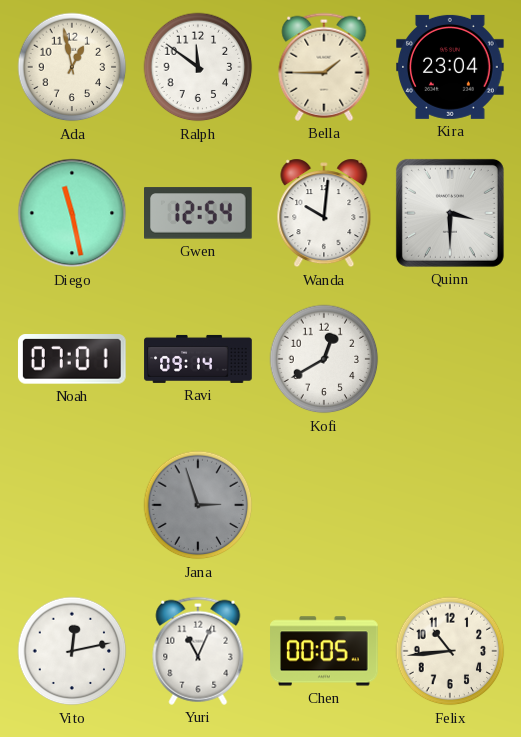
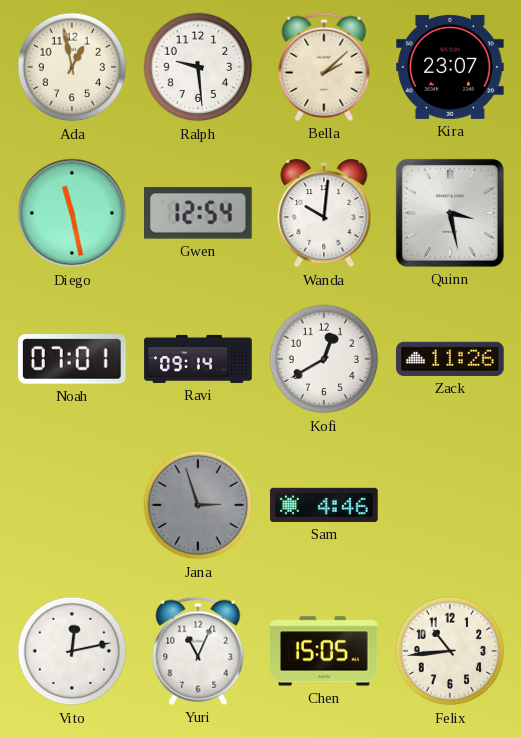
Ralph: 11:51 -> 9:29 (198, 67)
Bella: 1:45 -> 2:08 (324, 67)
Kira: 23:04 -> 23:07 (450, 67)
Quinn: 3:30 -> 3:28 (450, 213)
Zack: none -> 11:26 (450, 359)
Sam: none -> 4:46 (324, 505)
Chen: 00:05 -> 15:05 (324, 651)
